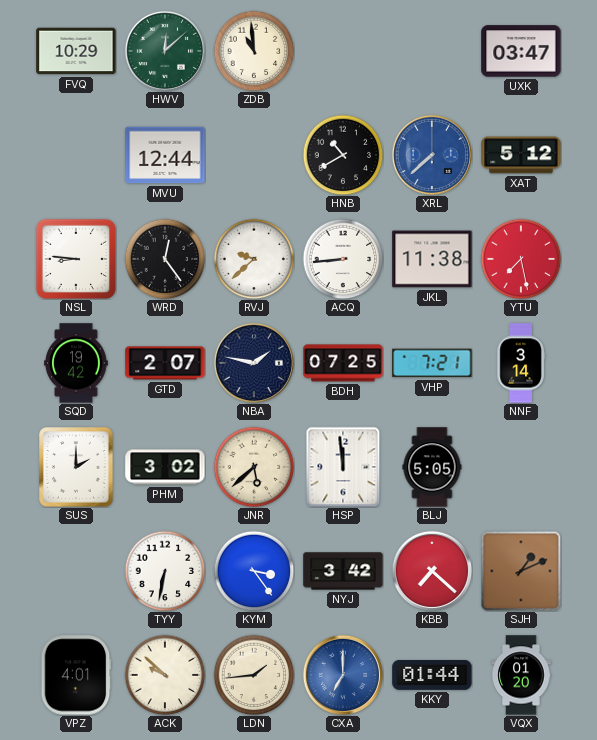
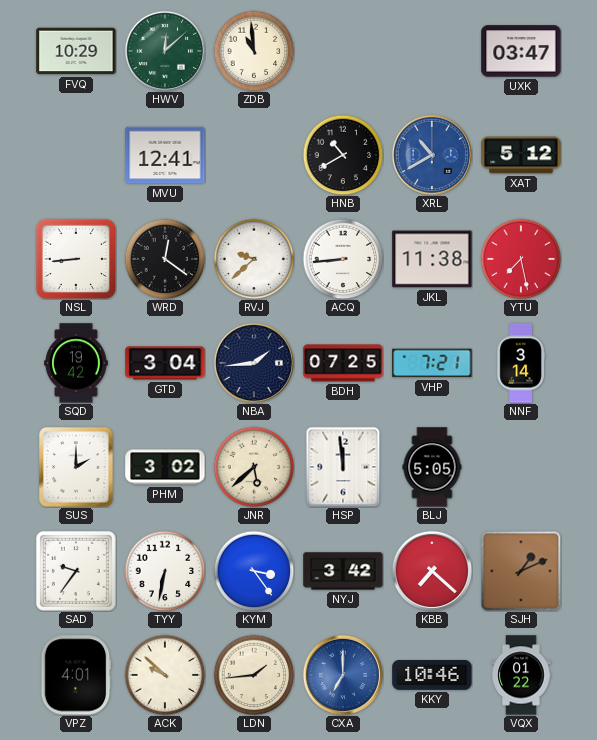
MVU: 12:44 -> 12:41 (165, 155)
XRL: 7:38 -> 10:40 (431, 154)
NSL: 8:46 -> 8:44 (75, 258)
WRD: 12:24 -> 12:21 (165, 259)
GTD: 2:07 -> 3:04 (165, 363)
NBA: 1:47 -> 1:44 (253, 362)
SAD: none -> 9:36 (76, 571)
KKY: 01:44 -> 10:46 (432, 675)
VQX: 01:20 -> 01:22 (521, 675)
